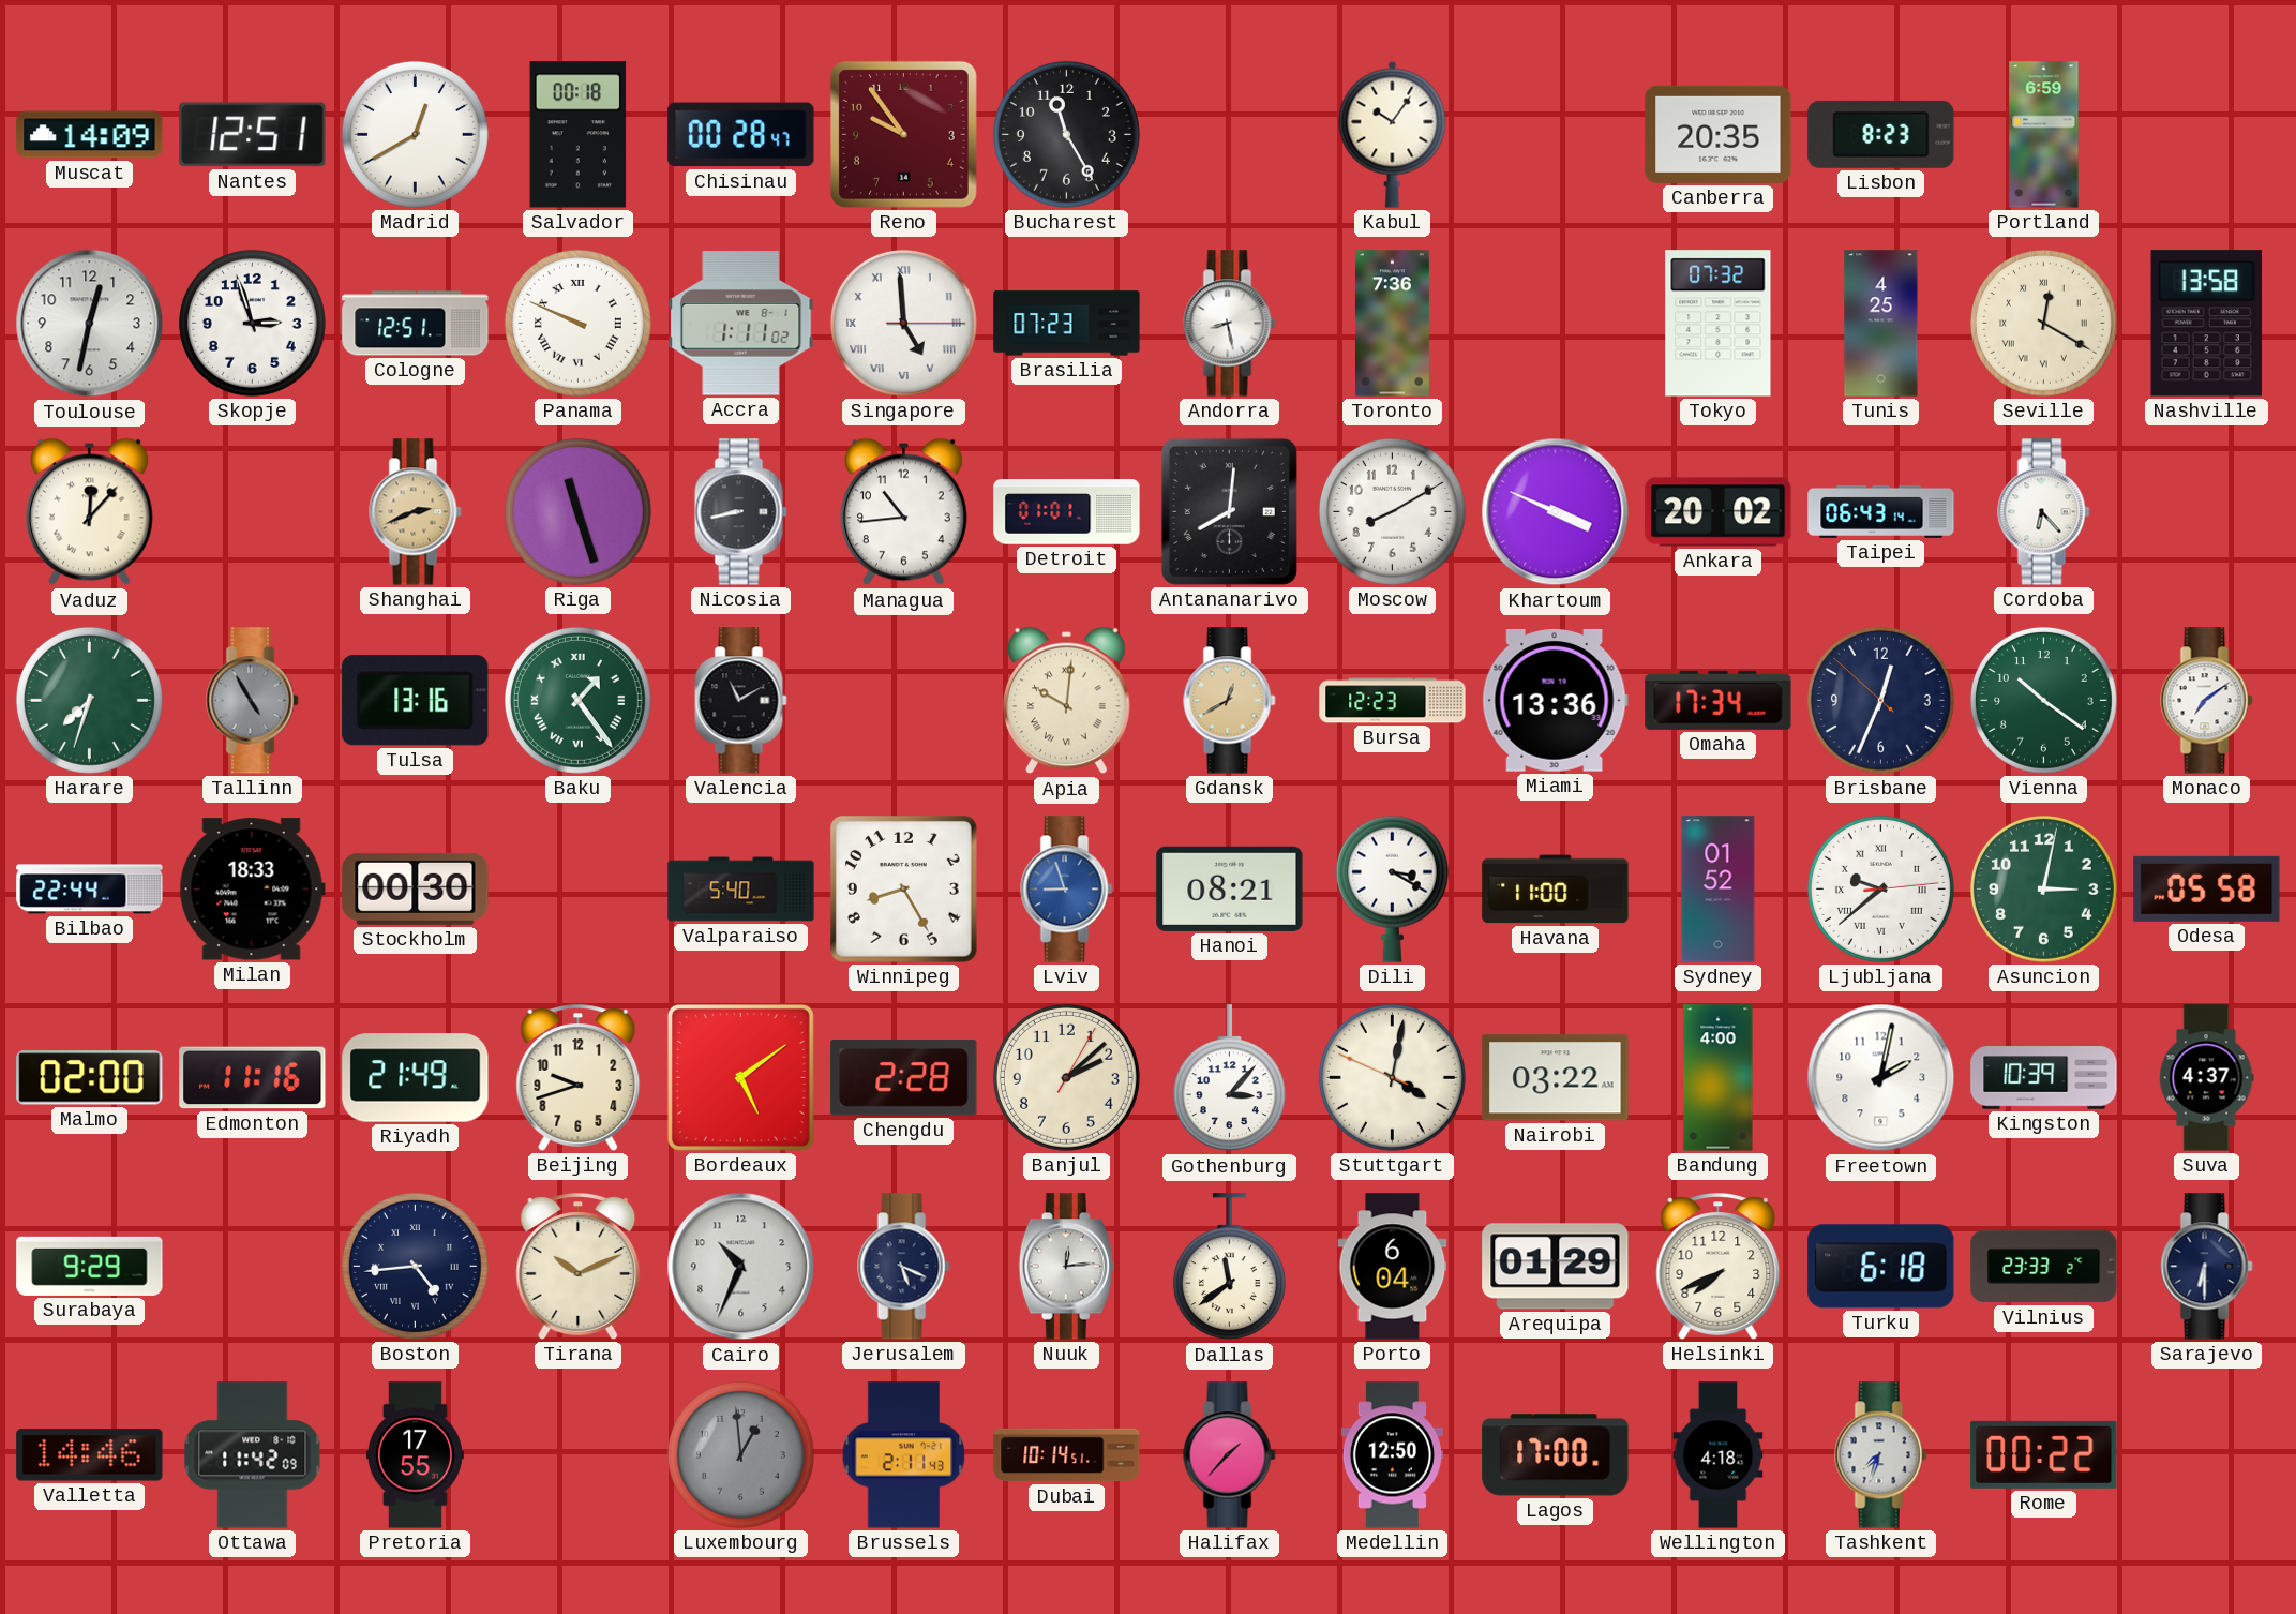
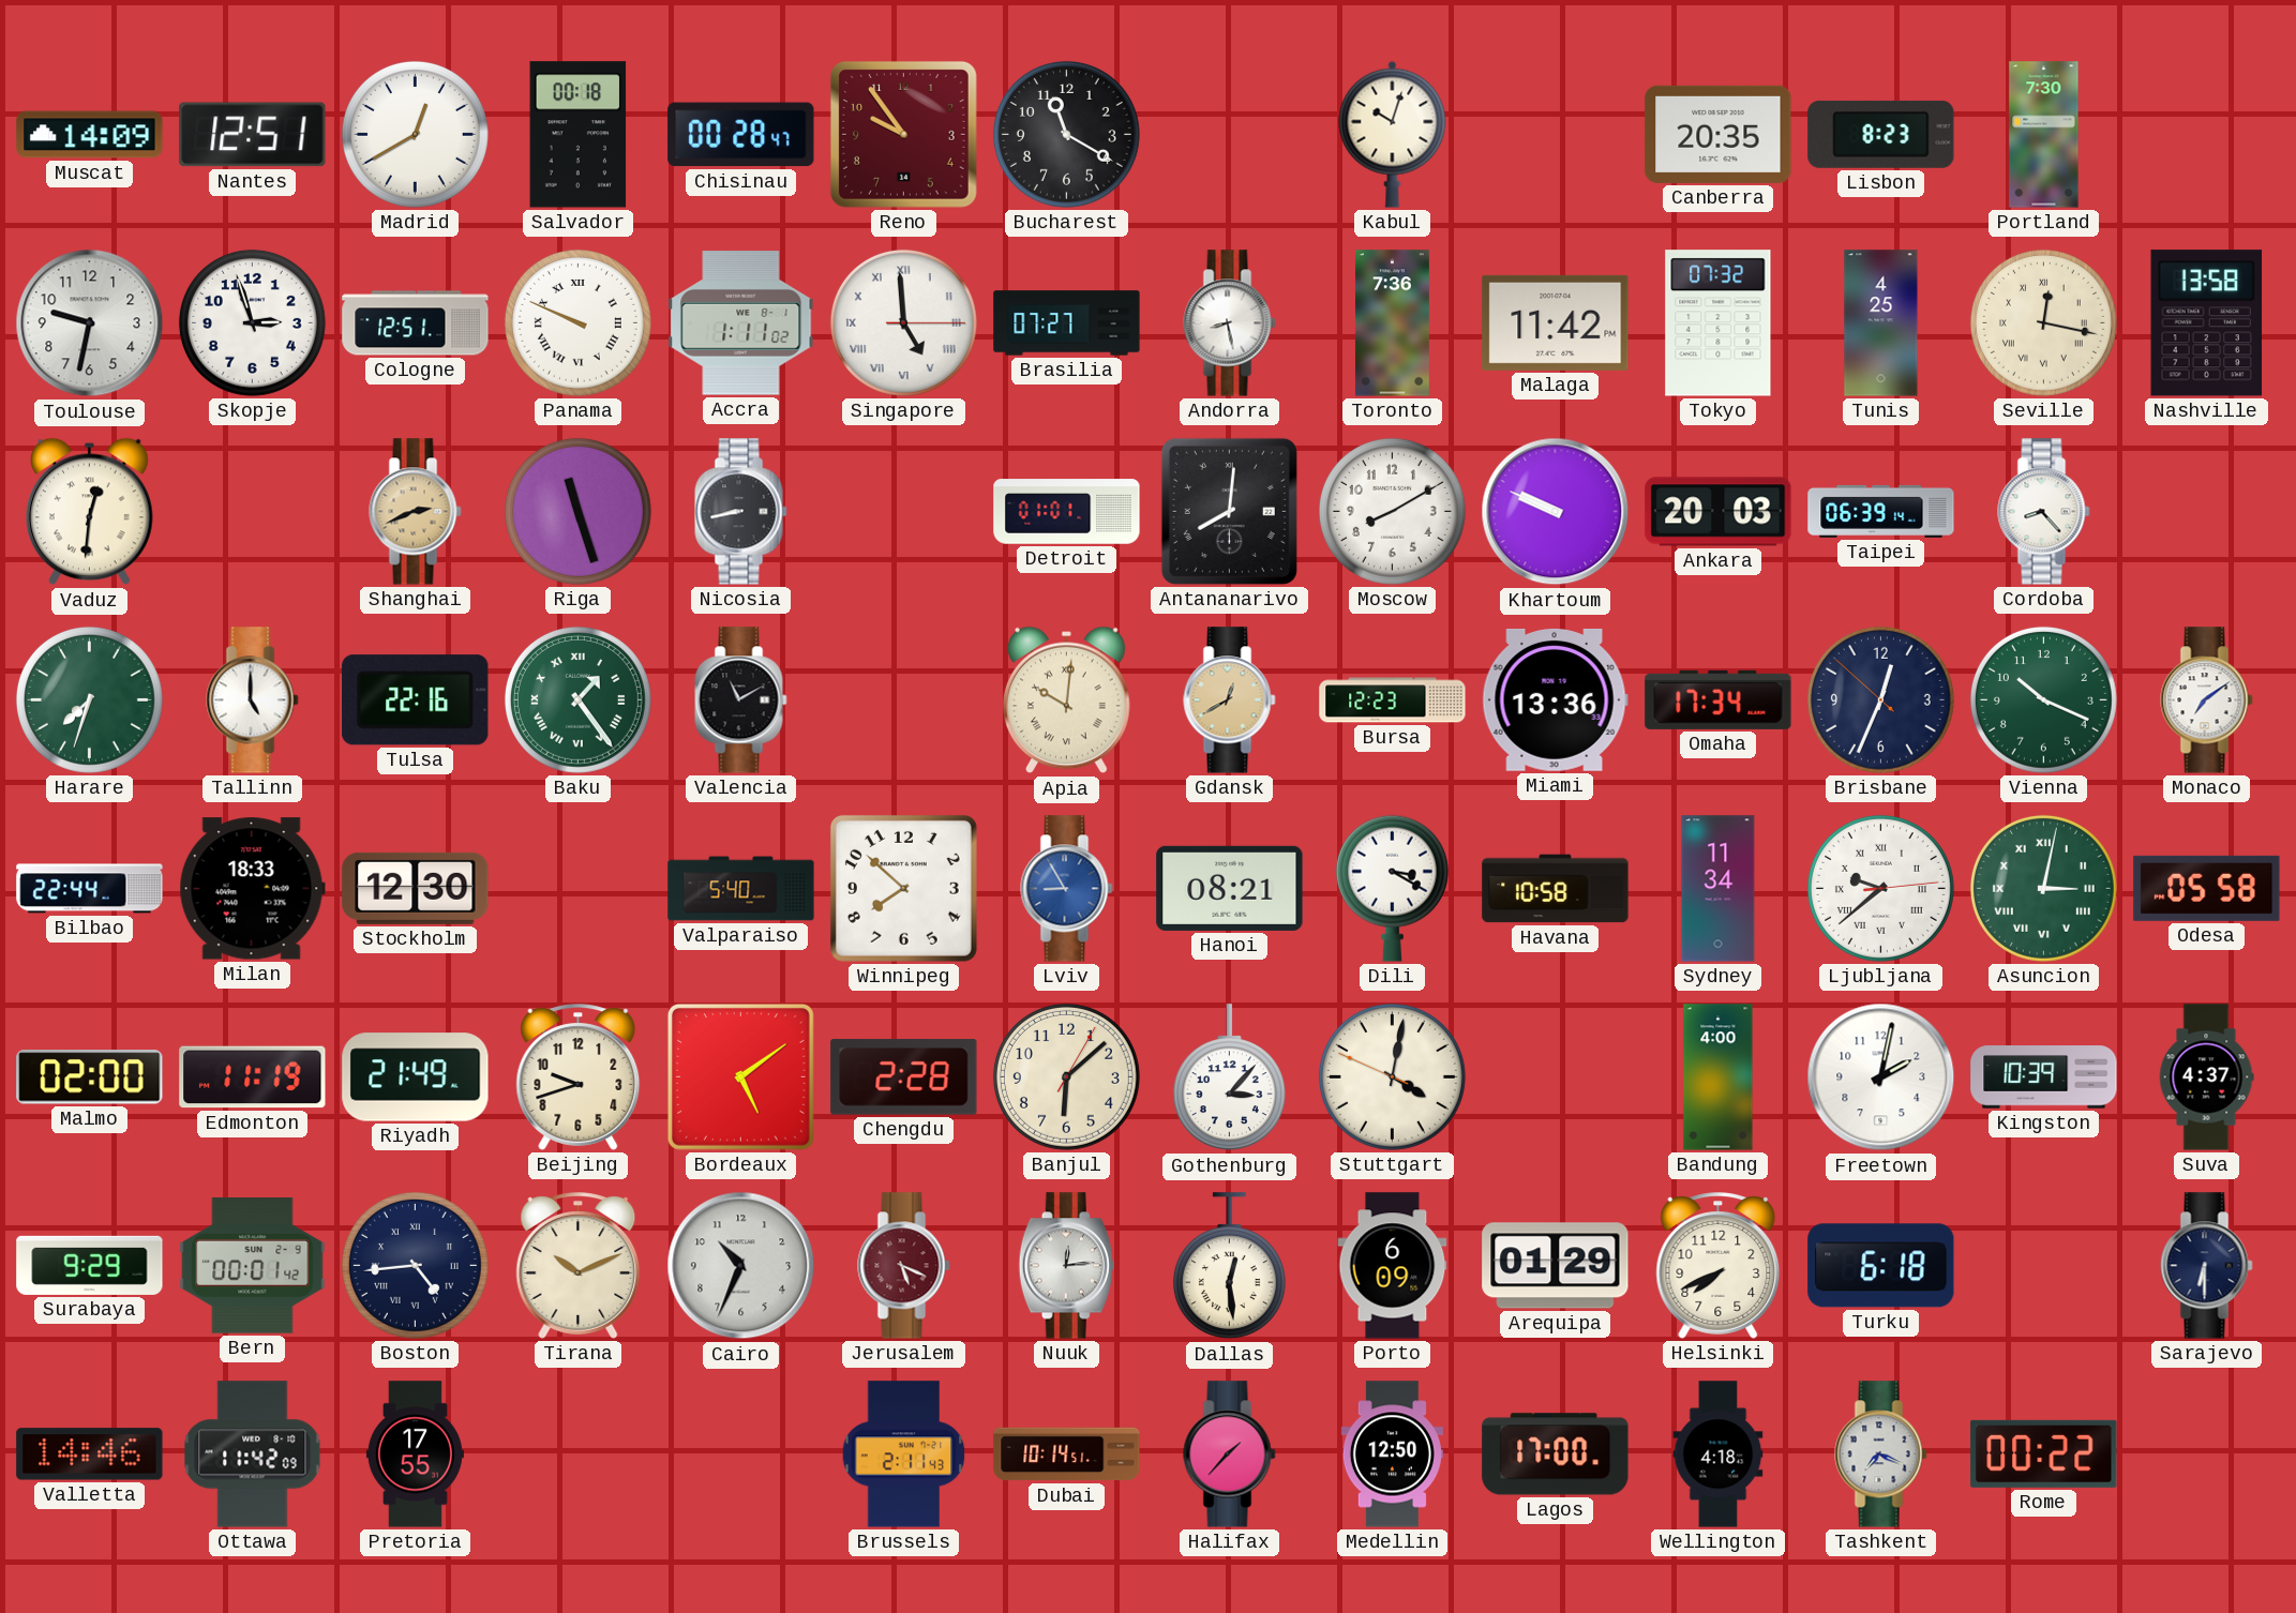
Bucharest: 11:25 -> 11:20 (1066, 134)
Kabul: 10:06 -> 10:03 (1393, 134)
Portland: 6:59 -> 7:30 (2044, 135)
Toulouse: 12:32 -> 9:32 (90, 323)
Brasilia: 07:23 -> 07:27 (1067, 323)
Malaga: none -> 11:42 (1556, 322)
Seville: 12:20 -> 12:17 (2043, 322)
Vaduz: 12:07 -> 12:31 (90, 512)
Managua: 10:44 -> none (904, 512)
Khartoum: 3:49 -> 9:49 (1556, 512)
Ankara: 20:02 -> 20:03 (1719, 512)
Taipei: 06:43 -> 06:39 (1881, 511)
Cordoba: 6:23 -> 8:23 (2044, 512)
Tallinn: 4:55 -> 5:00 (253, 700)
Tallinn dial: grey -> white (253, 700)
Tulsa: 13:16 -> 22:16 (416, 700)
Vienna: 10:21 -> 10:19 (2043, 699)
Stockholm: 00:30 -> 12:30 (416, 888)
Winnipeg: 8:25 -> 7:52 (903, 888)
Lviv: 8:57 -> 8:55 (1067, 889)
Havana: 11:00 -> 10:58 (1556, 889)
Sydney: 01:52 -> 11:34 (1719, 889)
Asuncion numerals: Arabic -> Roman (2043, 888)
Edmonton: 11:16 -> 11:19 (253, 1077)
Banjul: 2:08 -> 6:08 (1066, 1076)
Nairobi: 03:22 -> none (1556, 1078)
Bern: none -> 00:01 (253, 1266)
Jerusalem dial: navy -> burgundy (904, 1266)
Dallas: 11:39 -> 12:29 (1229, 1266)
Porto: 6:04 -> 6:09 (1393, 1266)
Vilnius: 23:33 -> none (2044, 1267)
Luxembourg: 12:59 -> none (740, 1454)
Tashkent: 7:33 -> 7:19 (1881, 1454)
